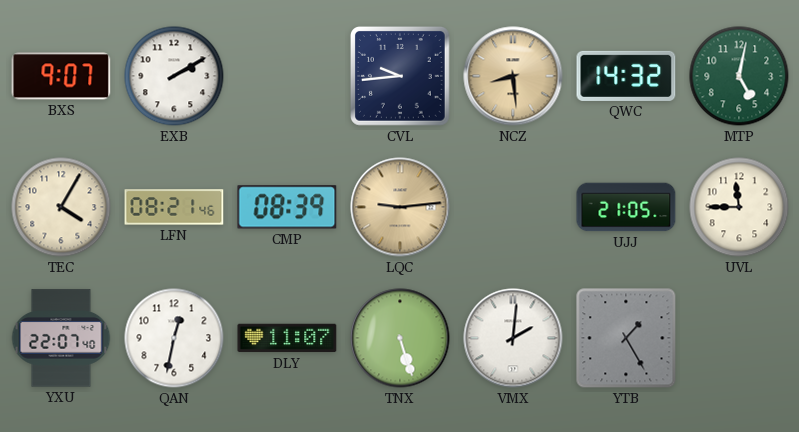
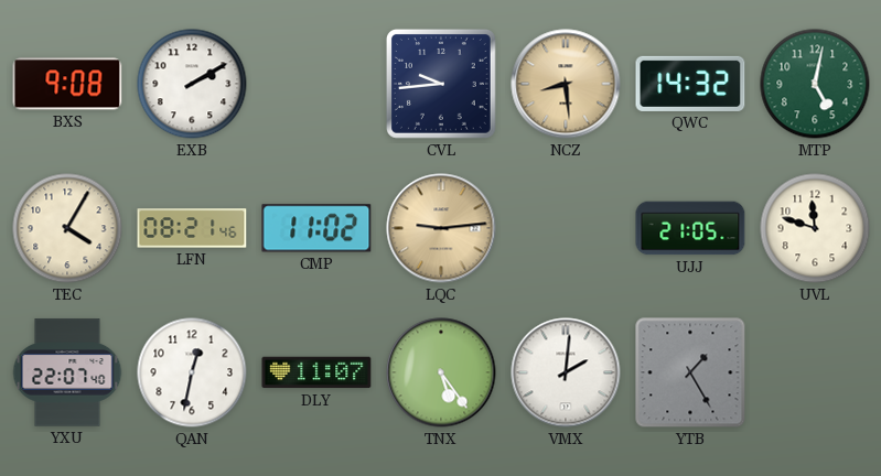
BXS: 9:07 -> 9:08 (67, 84)
CMP: 08:39 -> 11:02 (316, 228)
UVL: 11:45 -> 11:48 (815, 228)
TNX: 5:27 -> 5:24 (441, 372)
